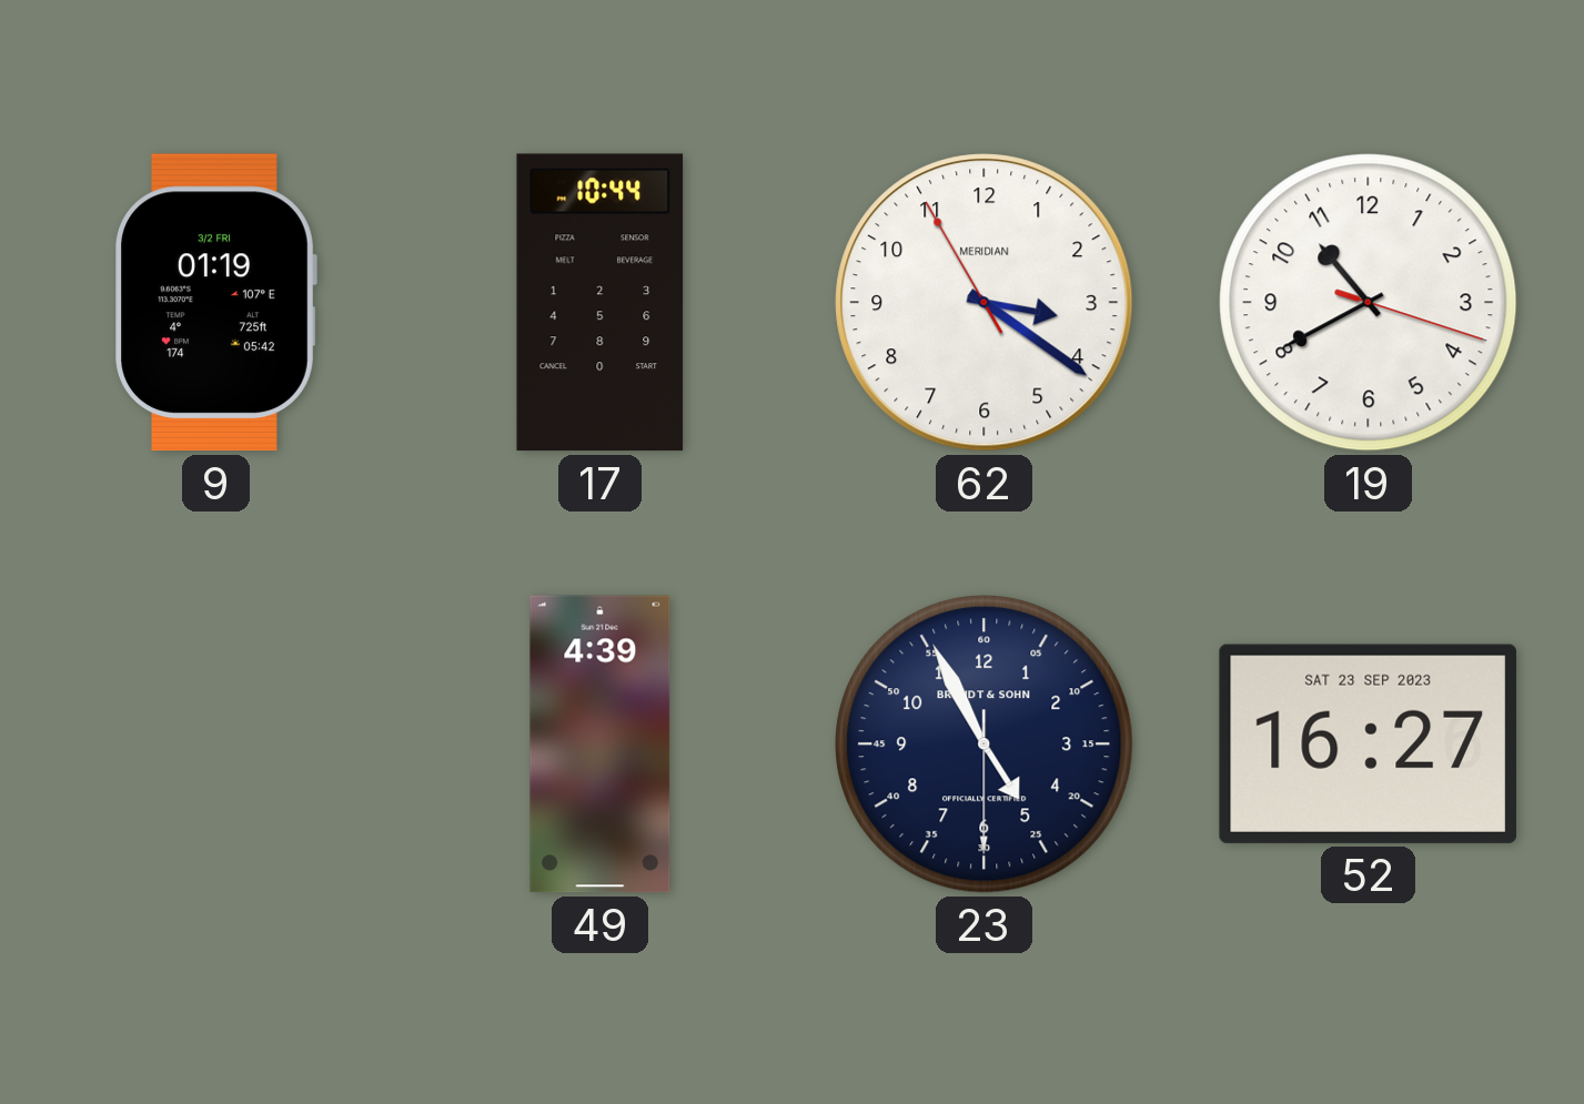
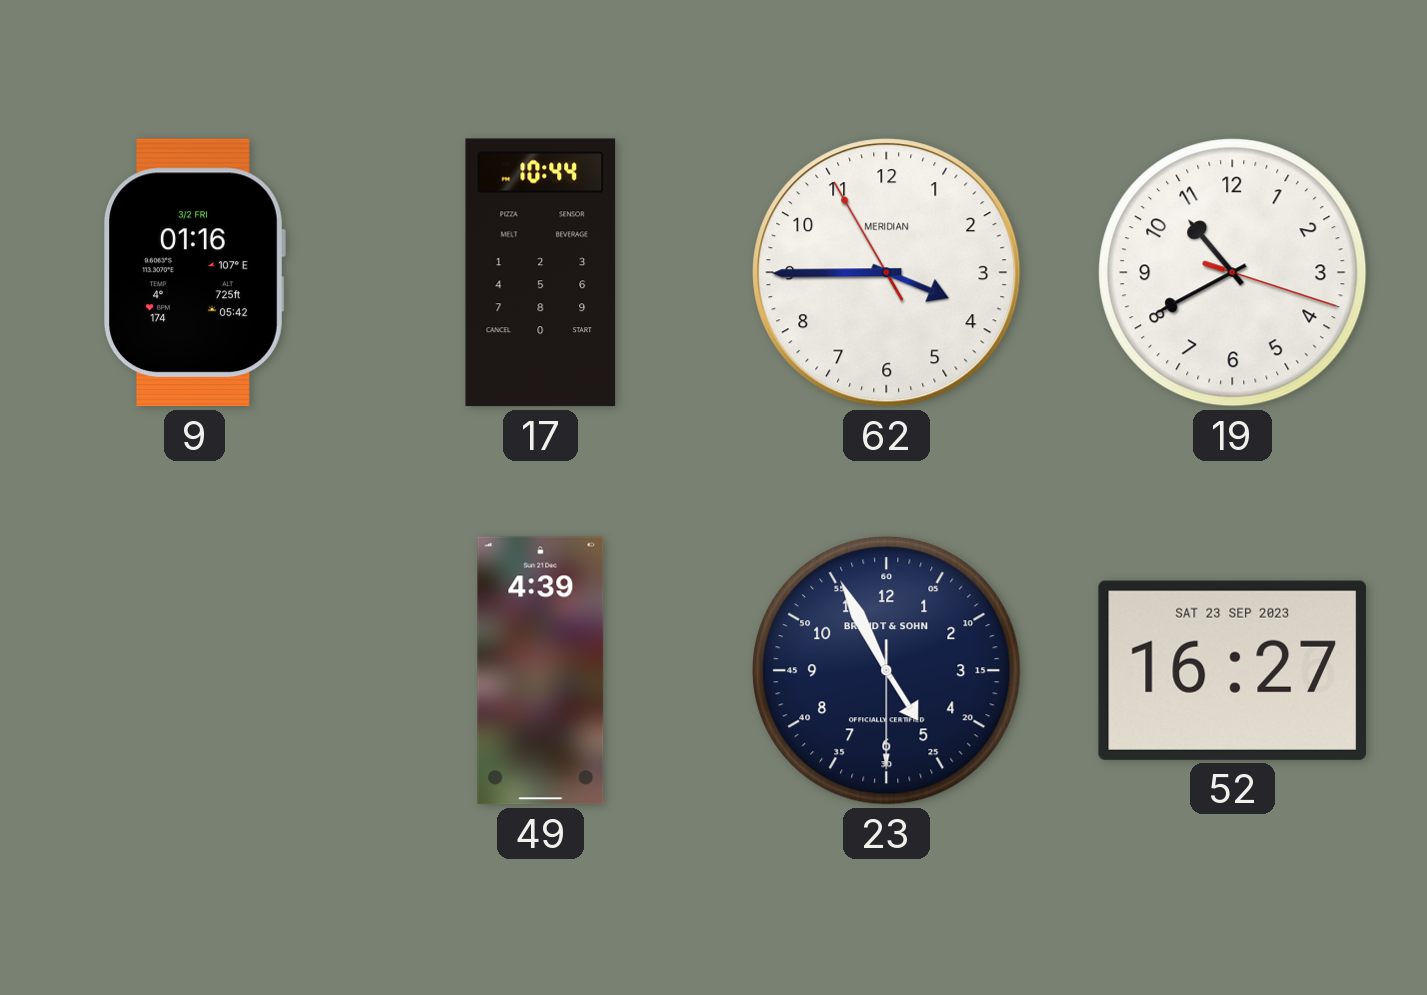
9: 01:19 -> 01:16 (194, 273)
62: 3:20 -> 3:44 (887, 273)
